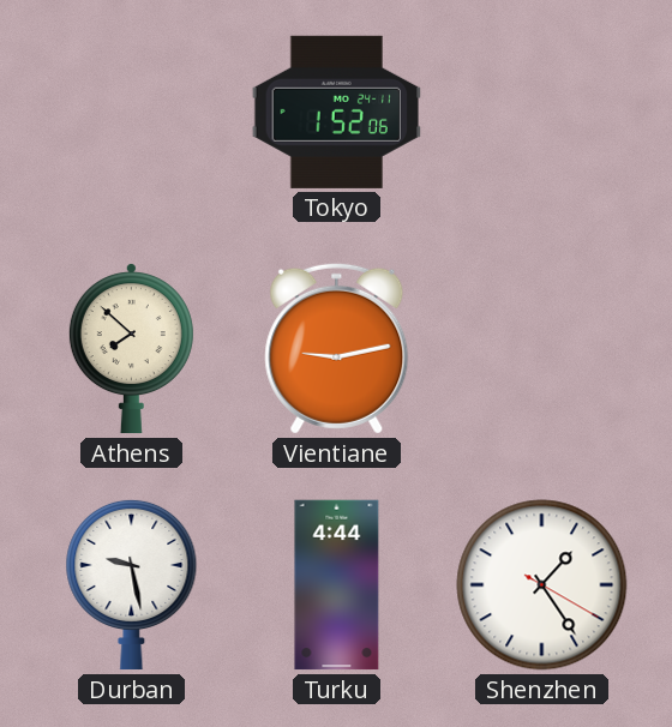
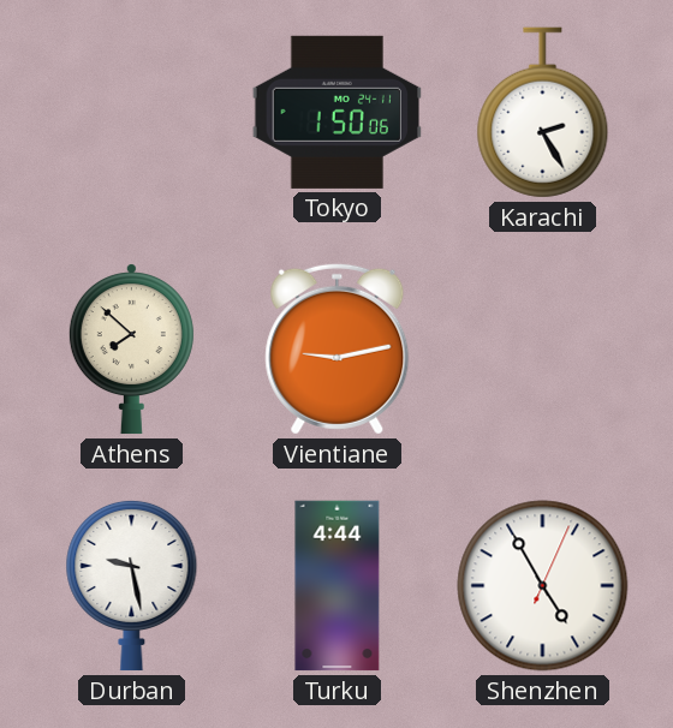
Tokyo: 1:52 -> 1:50 (336, 112)
Karachi: none -> 2:25 (543, 113)
Shenzhen: 1:24 -> 4:55 (543, 586)
